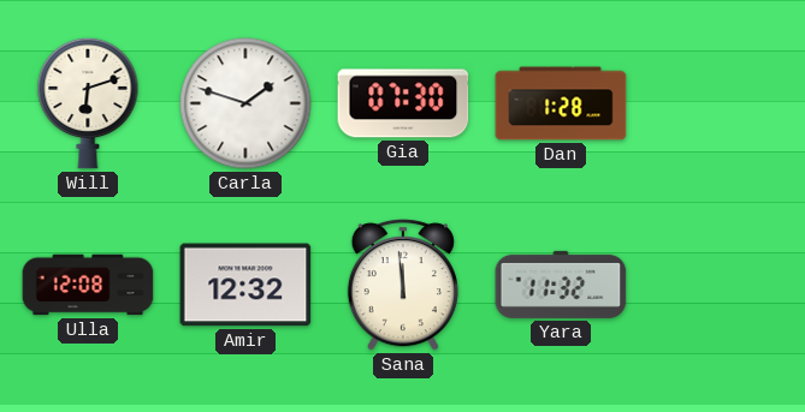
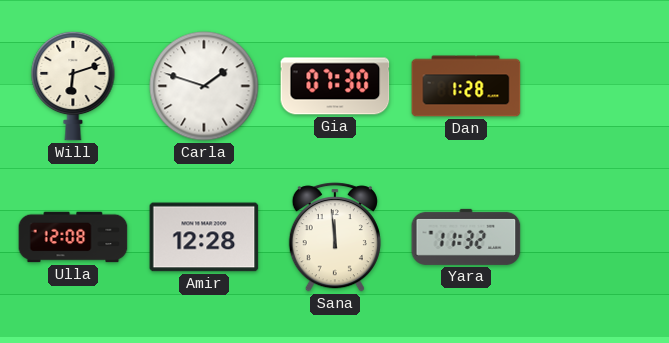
Amir: 12:32 -> 12:28 (204, 237)
